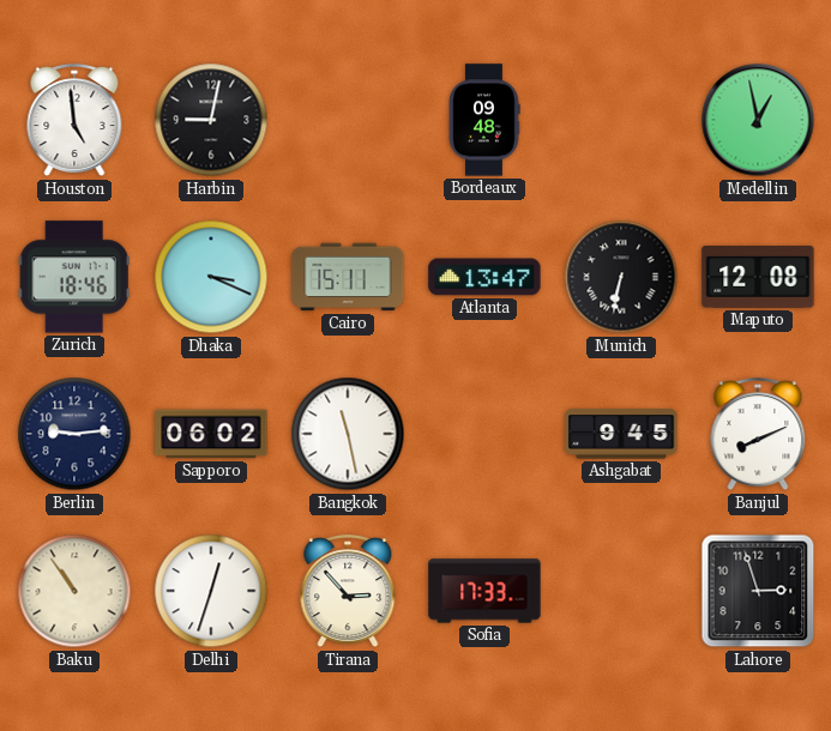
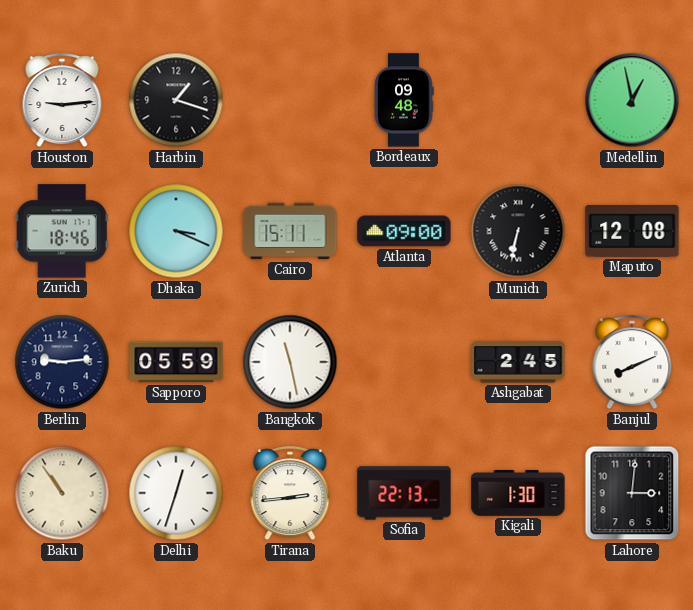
Houston: 4:59 -> 9:14 (62, 101)
Harbin: 9:02 -> 1:18 (176, 100)
Atlanta: 13:47 -> 09:00 (404, 231)
Sapporo: 06:02 -> 05:59 (176, 362)
Ashgabat: 9:45 -> 2:45 (518, 362)
Tirana: 2:53 -> 2:44 (290, 494)
Sofia: 17:33 -> 22:13 (404, 493)
Kigali: none -> 1:30 (518, 494)
Lahore: 2:57 -> 3:01 (632, 493)
